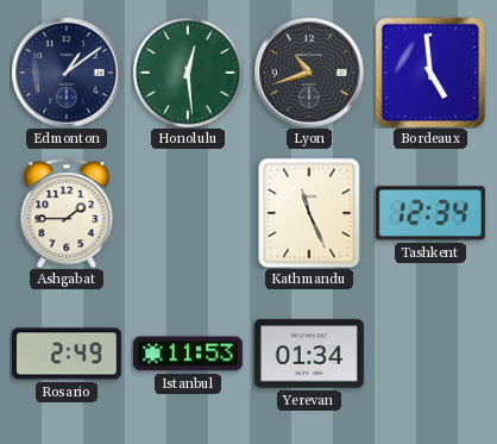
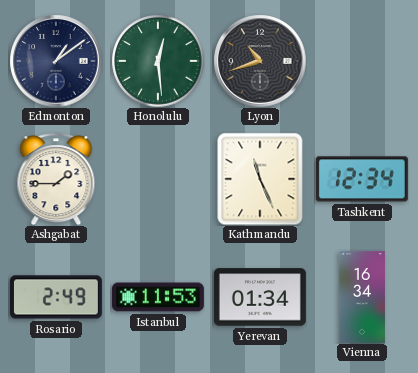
Bordeaux: 4:59 -> none (430, 73)
Vienna: none -> 16:34 (362, 297)
